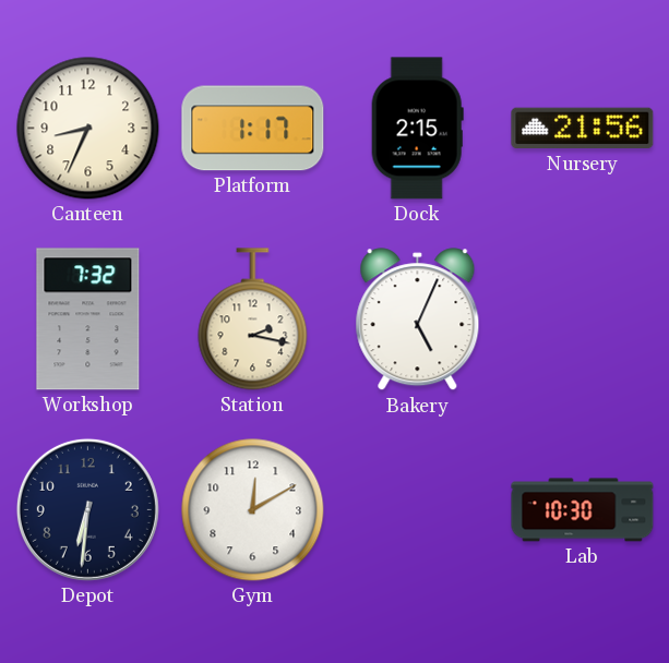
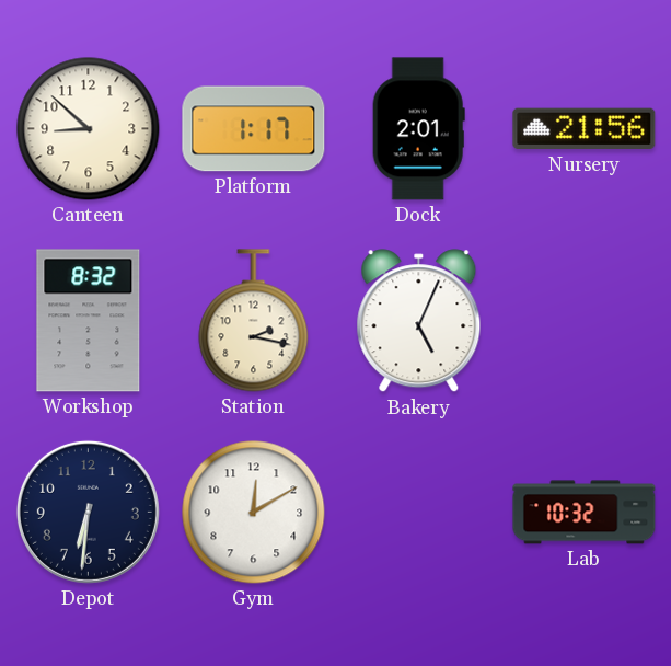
Canteen: 8:34 -> 8:52 (89, 129)
Dock: 2:15 -> 2:01 (418, 129)
Workshop: 7:32 -> 8:32 (89, 321)
Lab: 10:30 -> 10:32 (585, 513)
